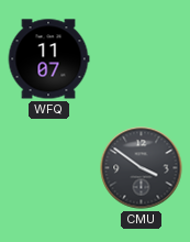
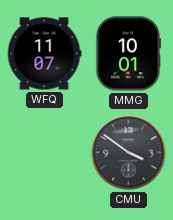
MMG: none -> 10:01 (127, 54)
